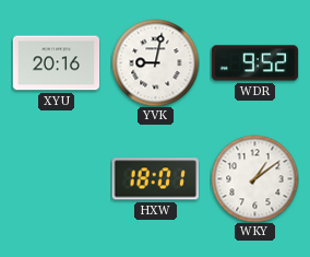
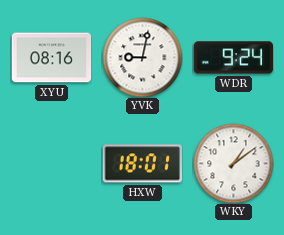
XYU: 20:16 -> 08:16 (51, 58)
WDR: 9:52 -> 9:24 (233, 58)
